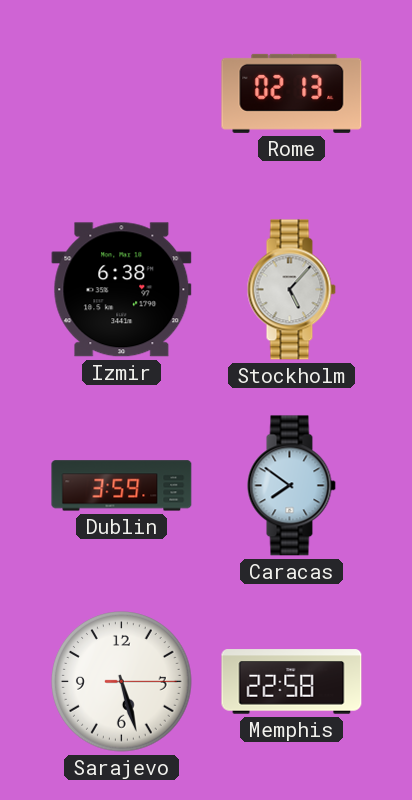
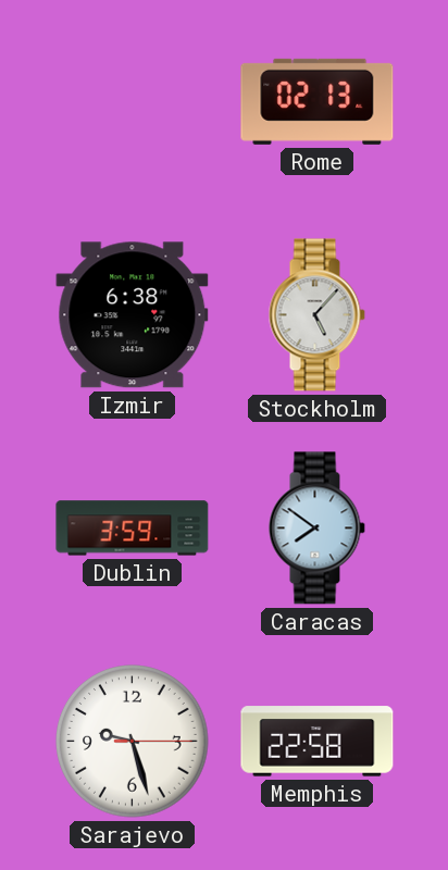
Sarajevo: 5:27 -> 9:27 (133, 742)
